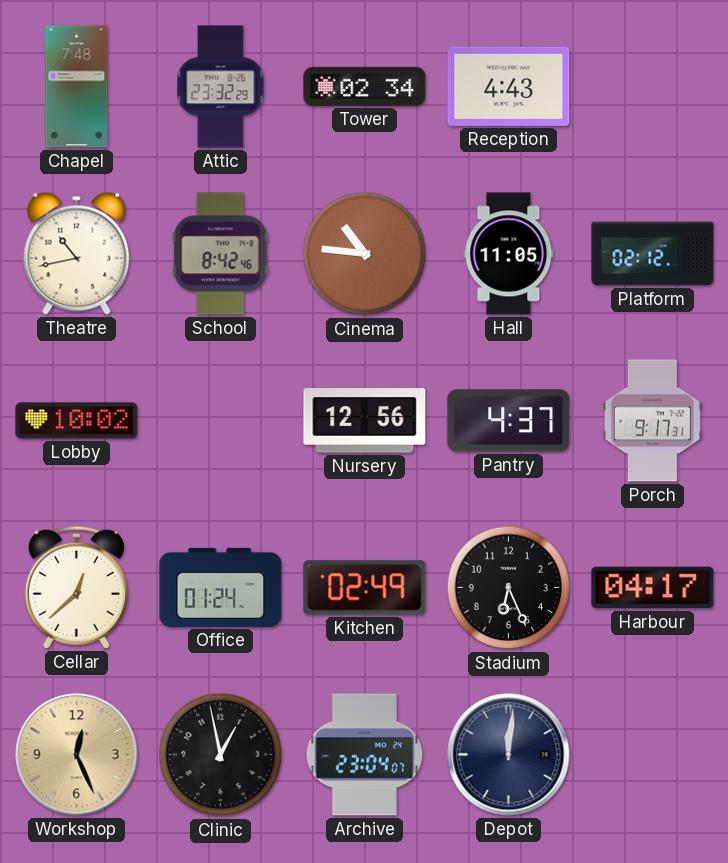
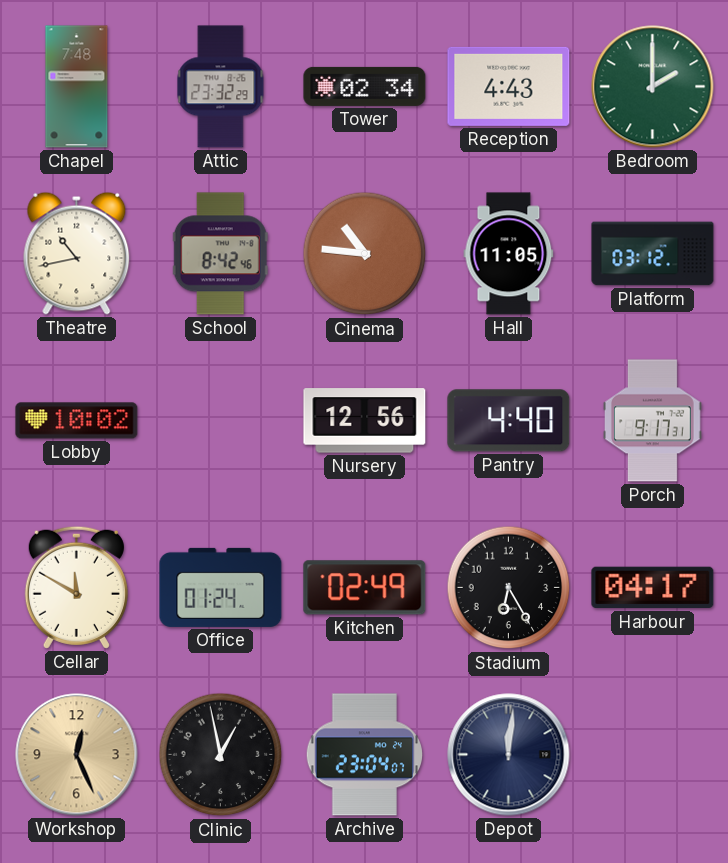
Bedroom: none -> 2:00 (653, 87)
Platform: 02:12 -> 03:12 (653, 254)
Pantry: 4:37 -> 4:40 (509, 421)
Cellar: 12:38 -> 11:50 (76, 587)
Stadium: 6:26 -> 6:25 (509, 588)
